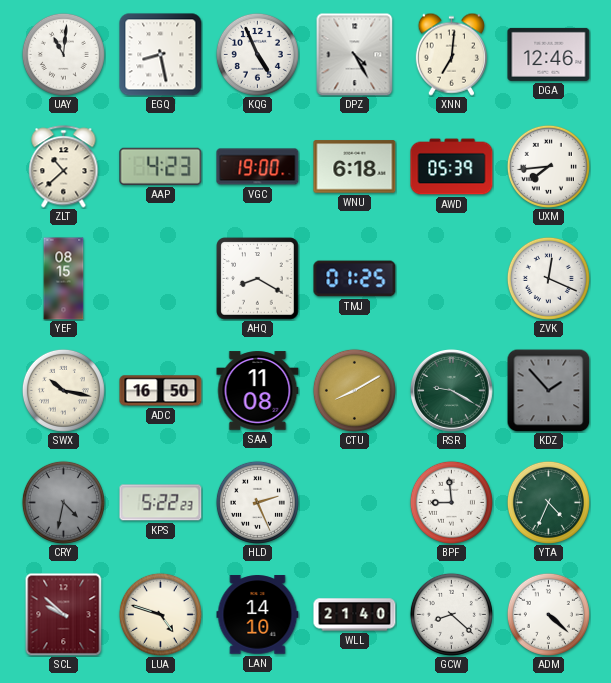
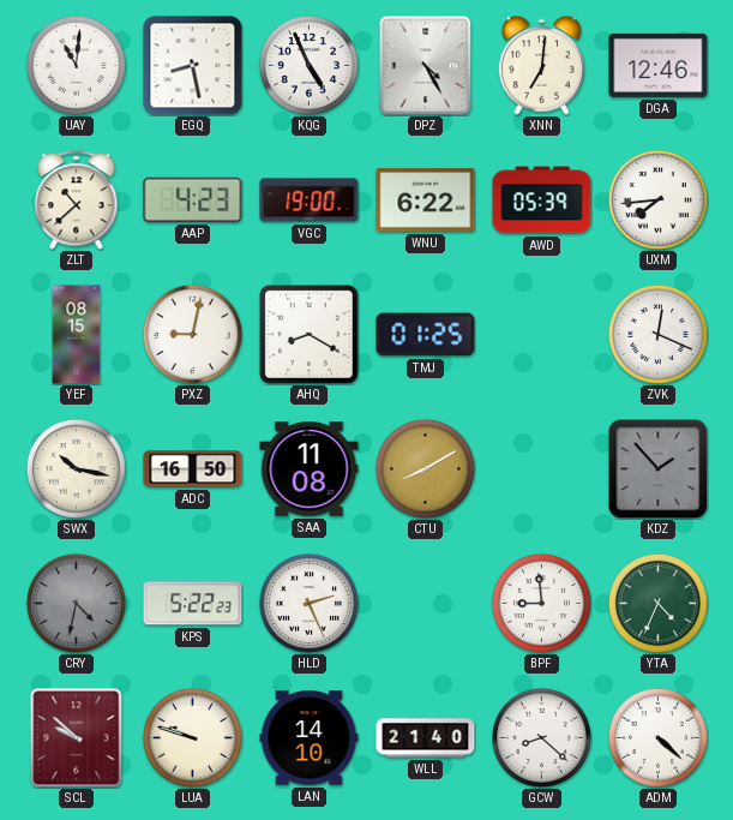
WNU: 6:18 -> 6:22 (426, 200)
PXZ: none -> 9:02 (192, 334)
RSR: 9:20 -> none (452, 391)
LUA: 4:48 -> 9:48 (192, 737)
